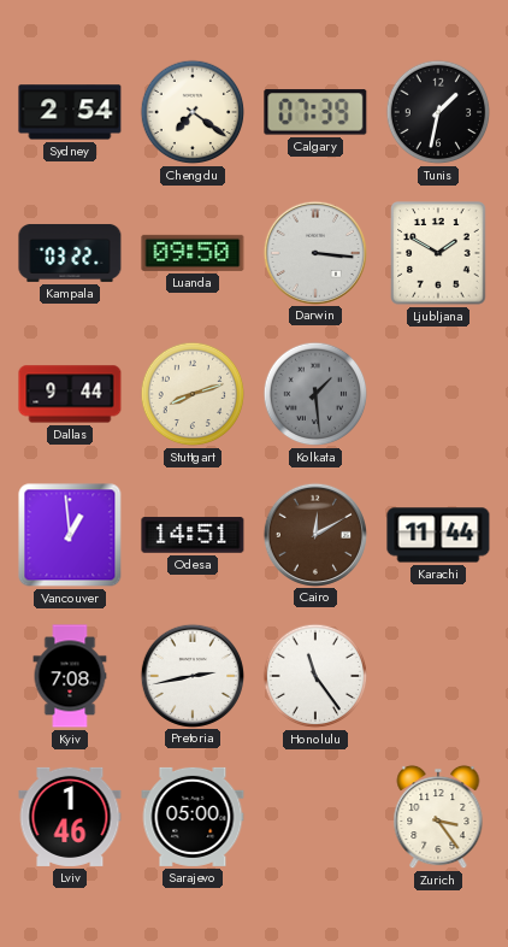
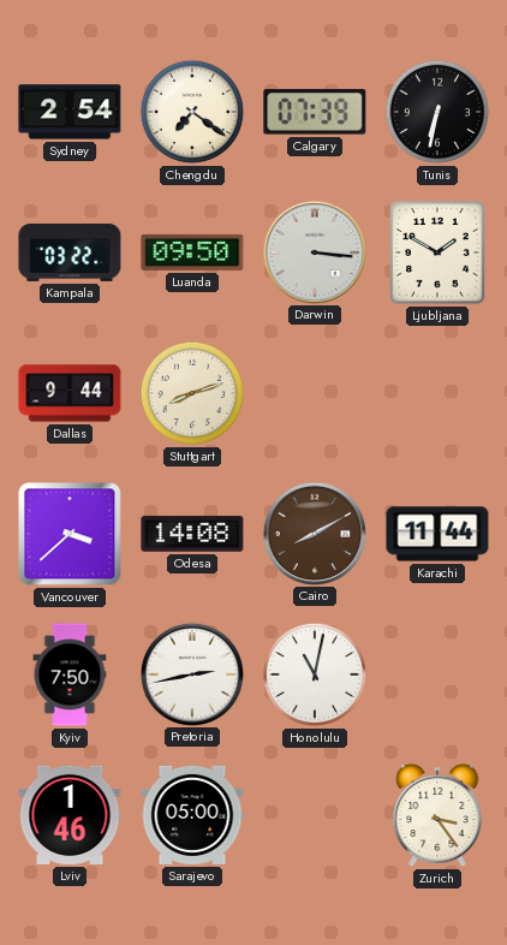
Tunis: 1:32 -> 6:32 (437, 112)
Kolkata: 1:29 -> none (315, 394)
Vancouver: 12:59 -> 3:38 (70, 534)
Odesa: 14:51 -> 14:08 (192, 534)
Cairo: 12:10 -> 8:10 (314, 533)
Kyiv: 7:08 -> 7:50 (70, 674)
Honolulu: 11:24 -> 11:02 (315, 674)
